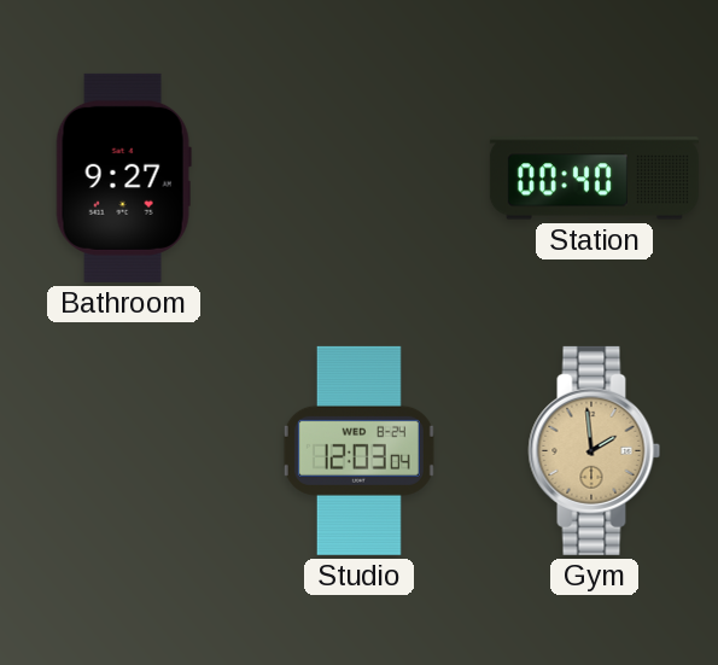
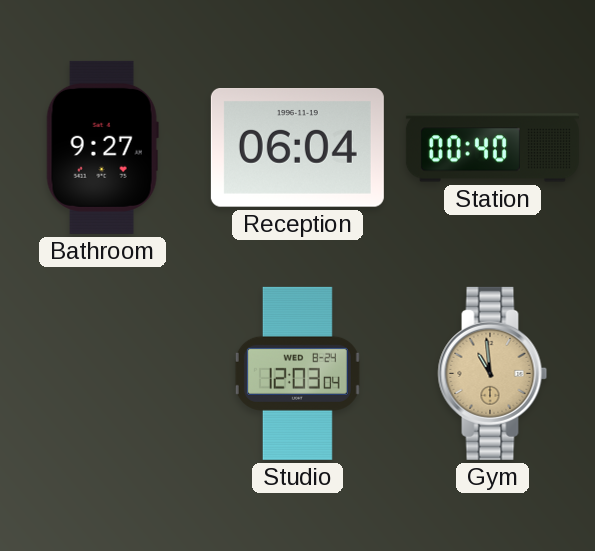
Reception: none -> 06:04 (297, 148)
Gym: 1:59 -> 10:59 (493, 373)
